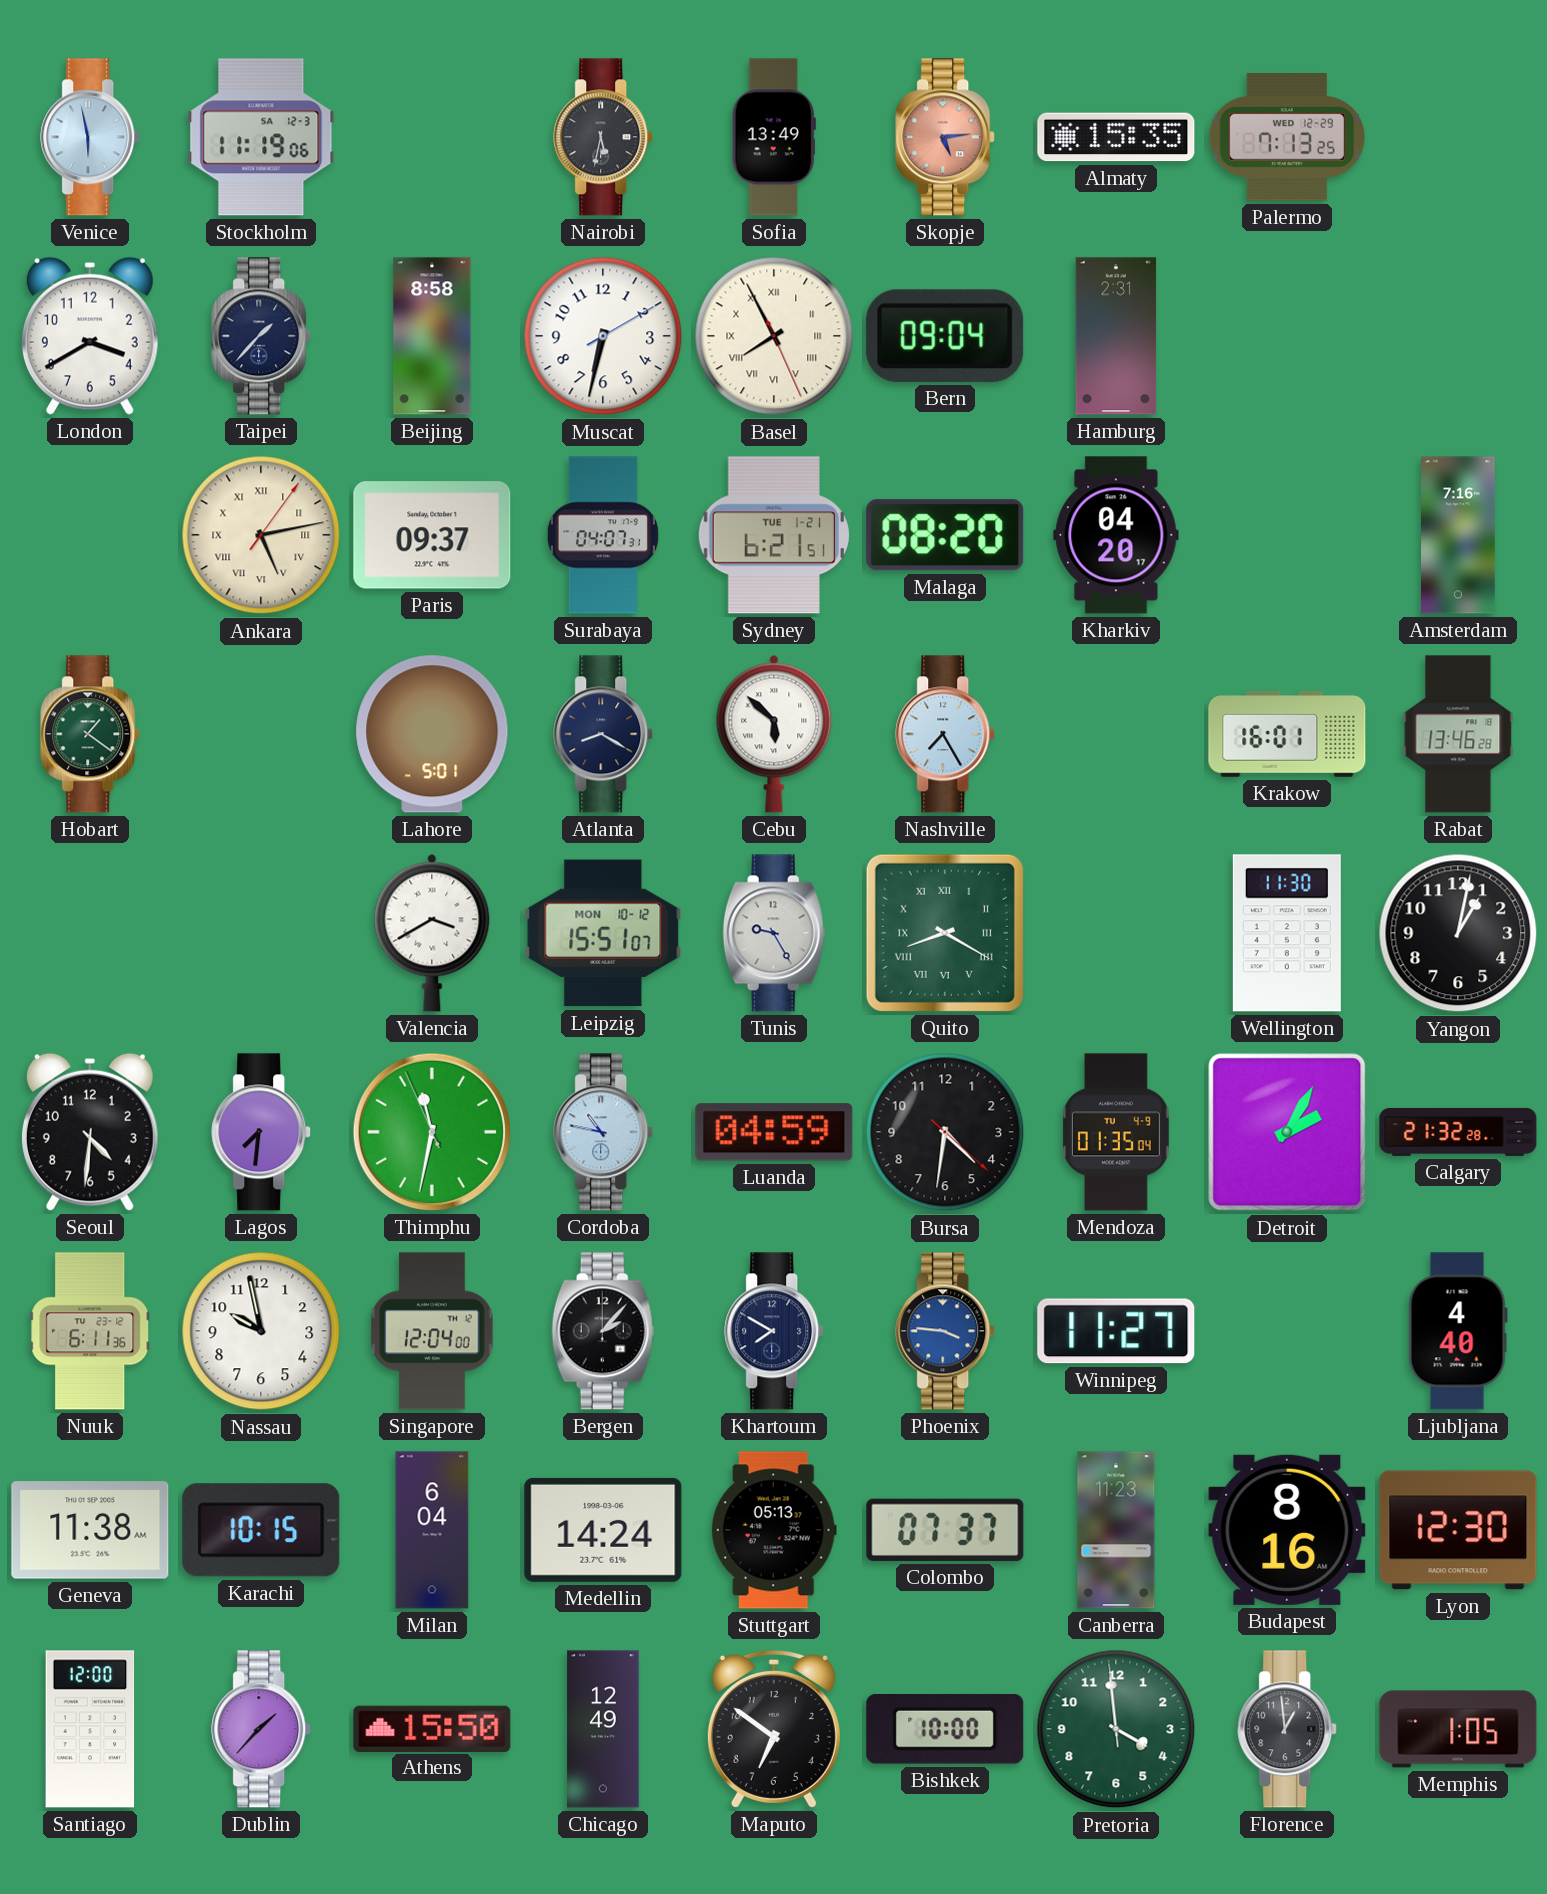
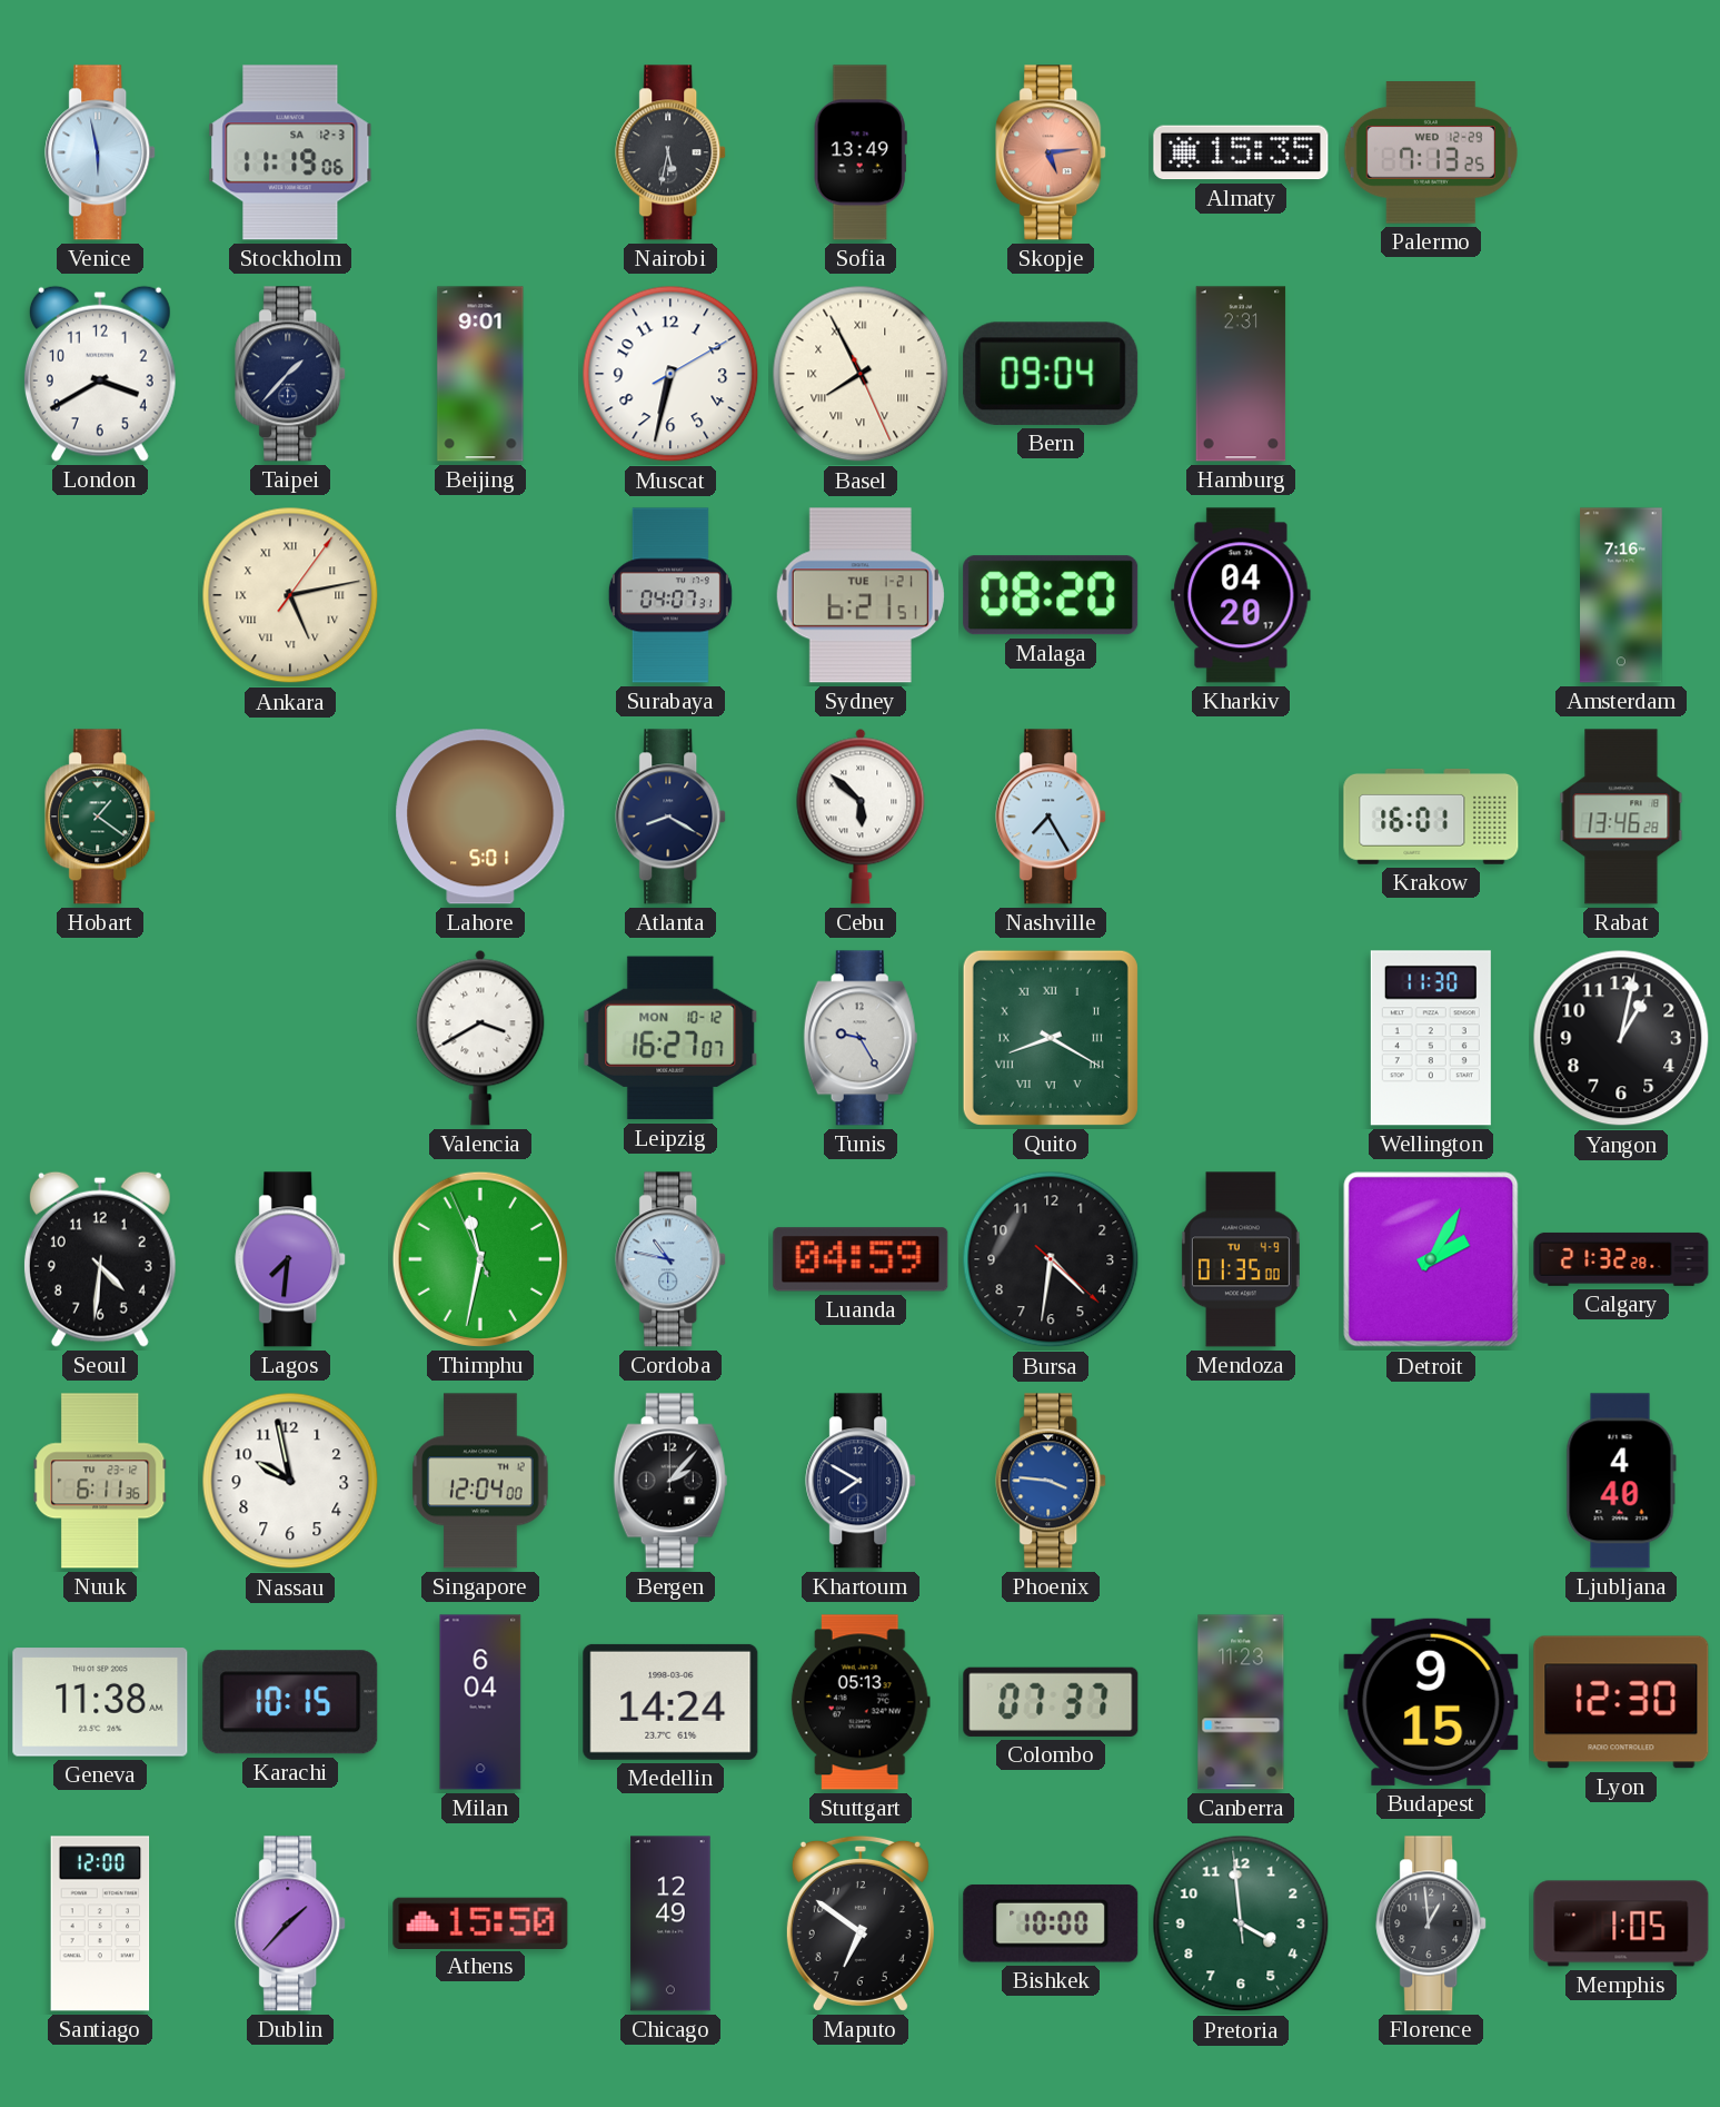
Beijing: 8:58 -> 9:01 (480, 374)
Paris: 09:37 -> none (432, 535)
Leipzig: 15:51 -> 16:27 (670, 1038)
Mendoza: 01:35:04 -> 01:35:00 (1241, 1259)
Winnipeg: 11:27 -> none (1116, 1331)
Budapest: 8:16 -> 9:15 (1431, 1702)
